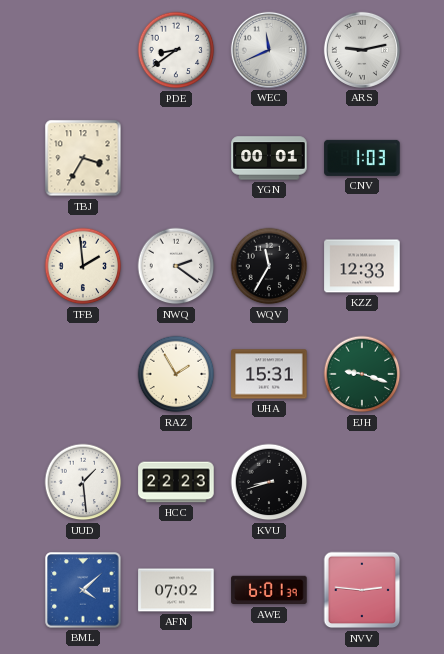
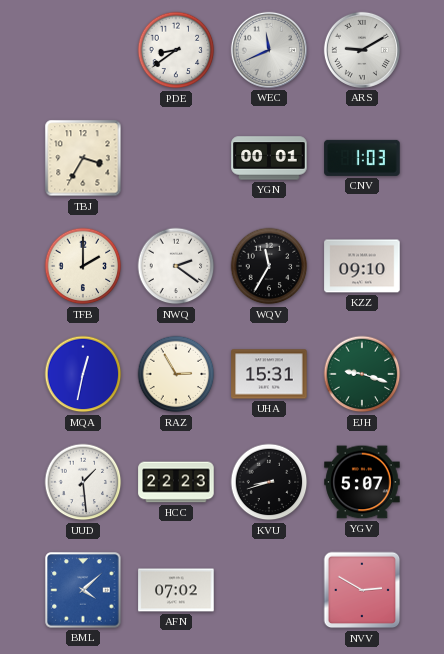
ARS: 9:13 -> 9:10 (362, 50)
TFB: 1:59 -> 2:00 (83, 266)
KZZ: 12:33 -> 09:10 (362, 266)
MQA: none -> 12:32 (83, 374)
RAZ: 1:55 -> 2:55 (176, 374)
YGV: none -> 5:07 (362, 482)
AWE: 6:01 -> none (269, 590)
NVV: 2:46 -> 2:50 (362, 590)
